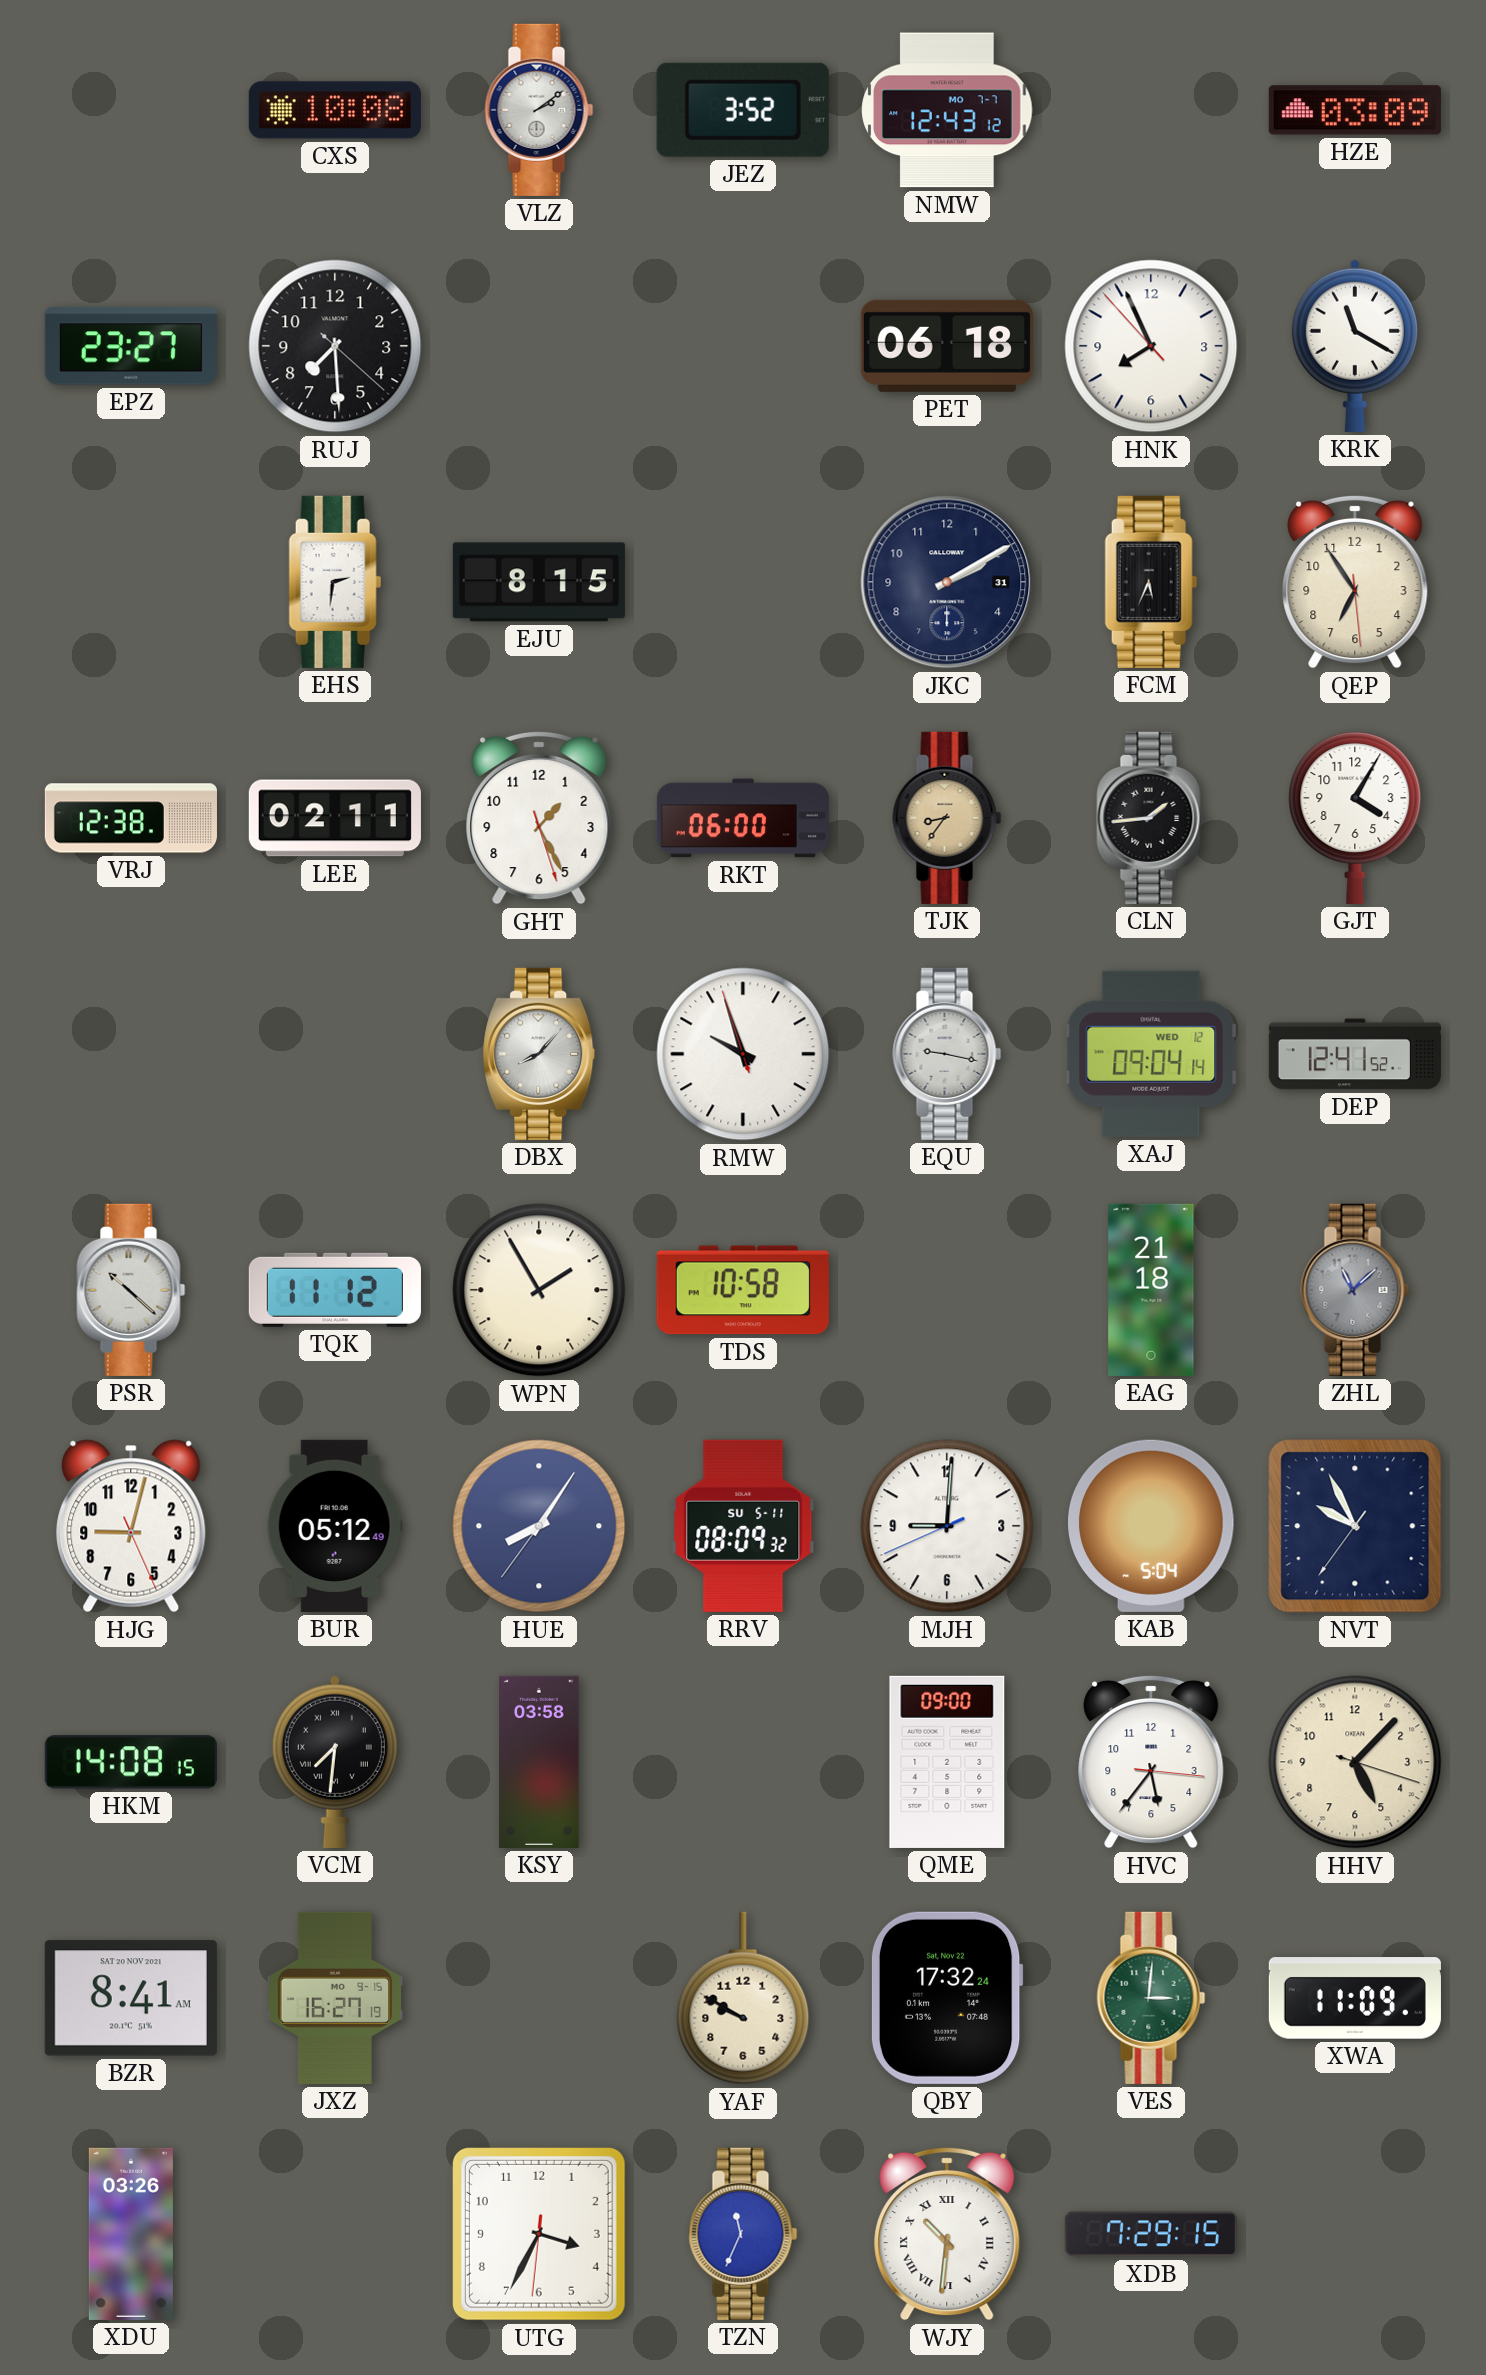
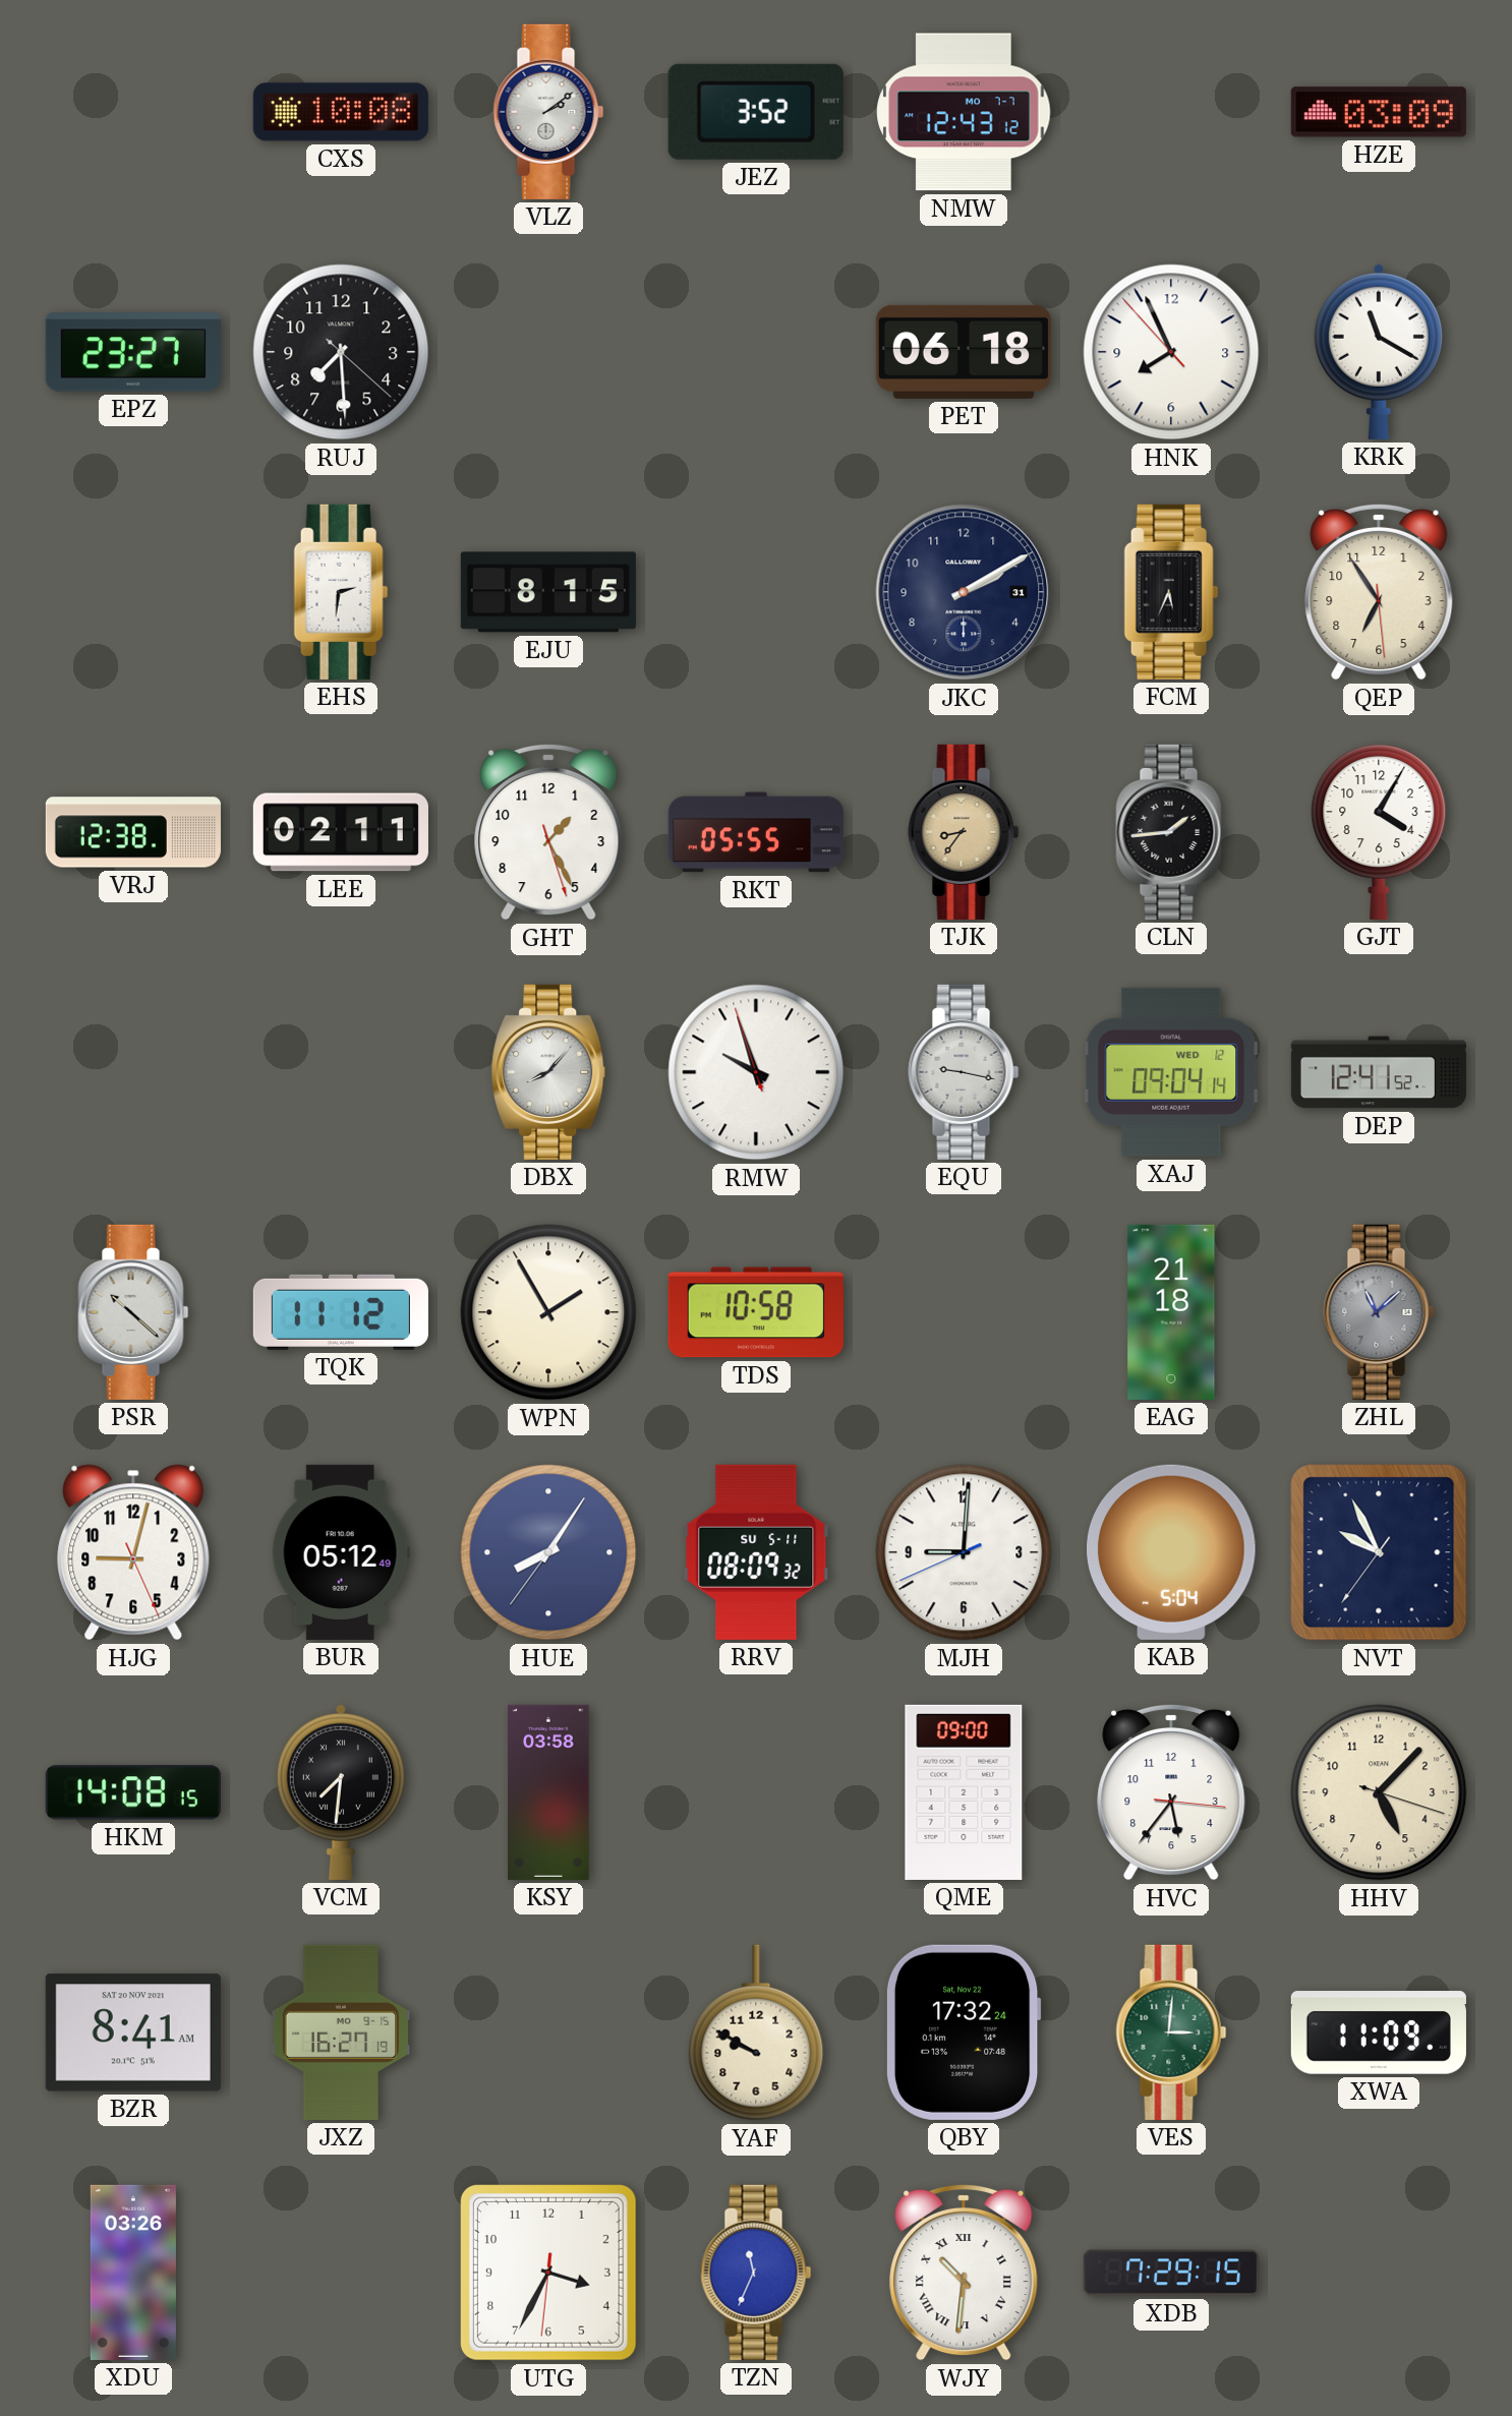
RKT: 06:00 -> 05:55 (756, 832)
